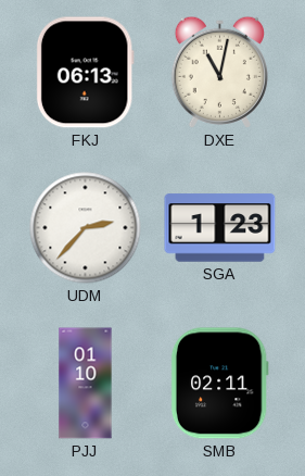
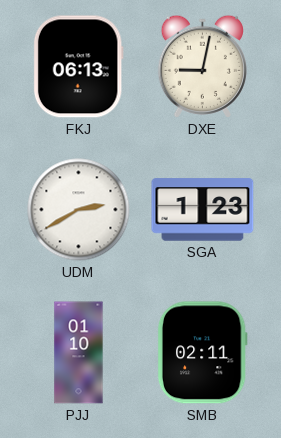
DXE: 11:02 -> 9:02 (202, 66)
UDM: 2:37 -> 2:40 (79, 210)
